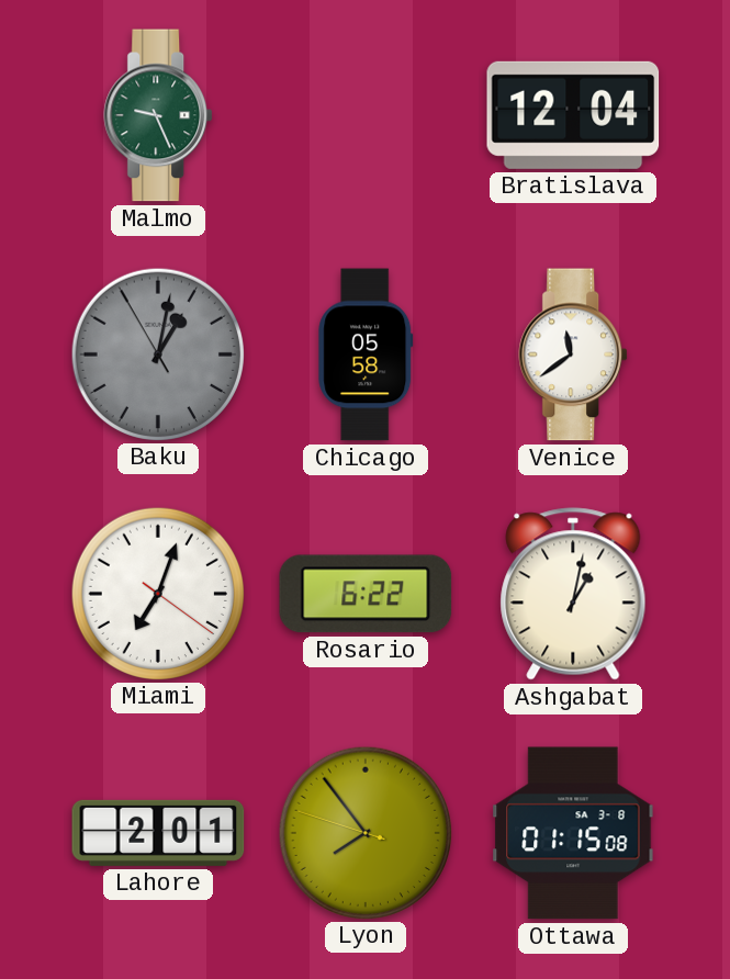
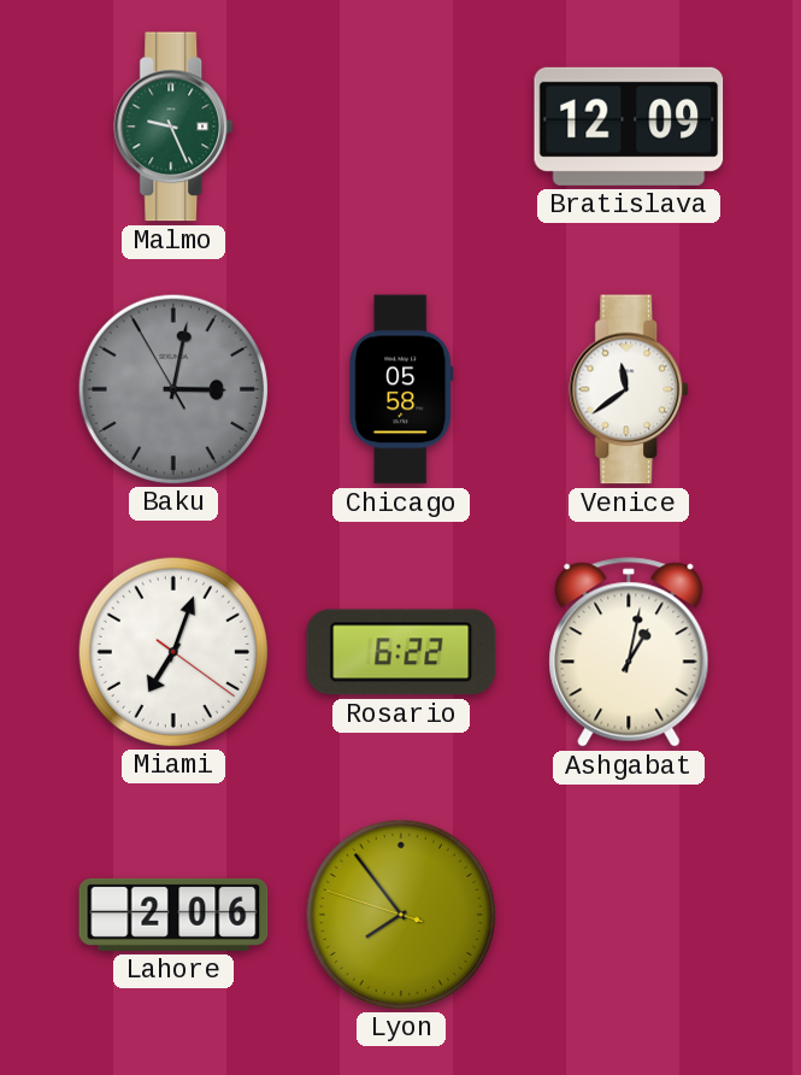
Bratislava: 12:04 -> 12:09 (629, 127)
Baku: 1:01 -> 3:01 (172, 388)
Lahore: 2:01 -> 2:06 (173, 915)
Ottawa: 01:15 -> none (573, 833)
